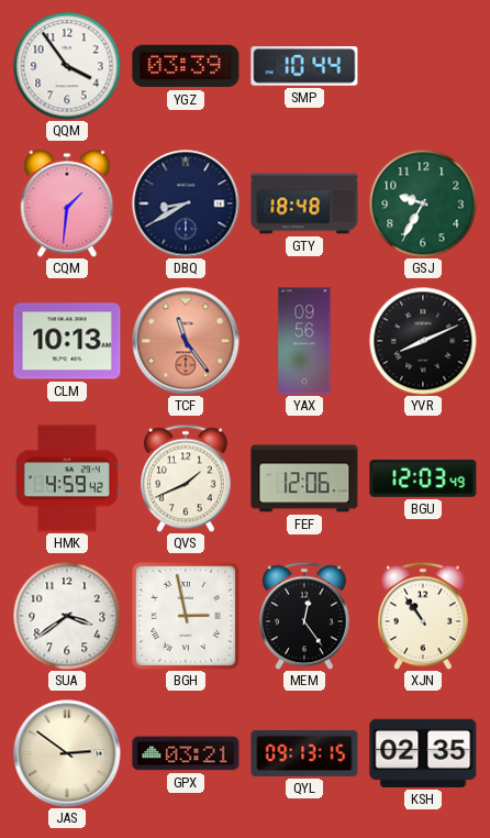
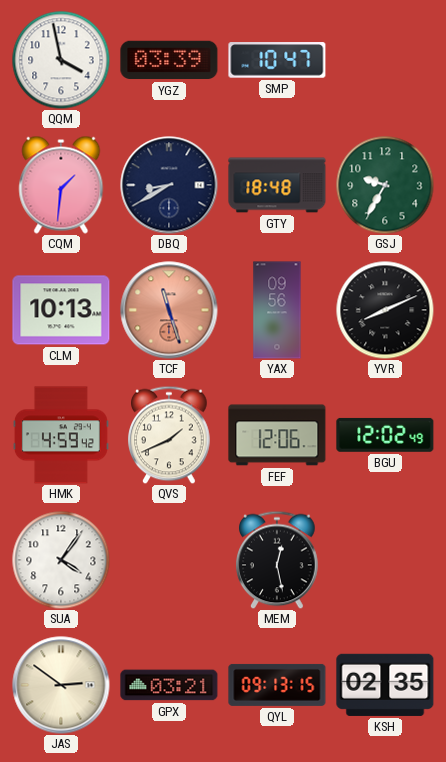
QQM: 3:54 -> 3:58 (61, 60)
SMP: 10:44 -> 10:47 (277, 60)
TCF: 11:24 -> 11:27 (169, 310)
BGU: 12:03 -> 12:02 (385, 435)
SUA: 3:39 -> 4:06 (61, 560)
BGH: 2:58 -> none (186, 616)
MEM: 12:24 -> 12:28 (278, 560)
XJN: 10:54 -> none (424, 616)
